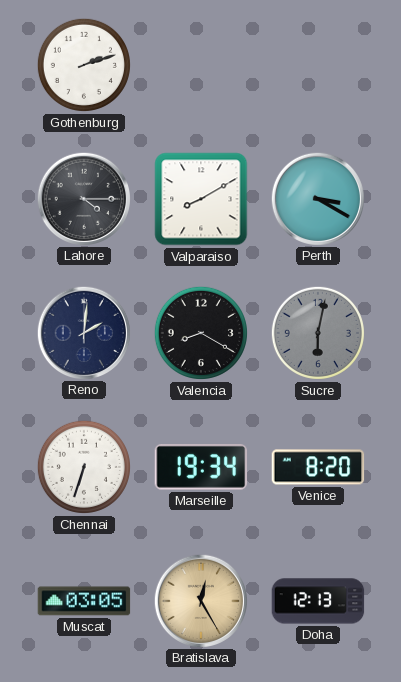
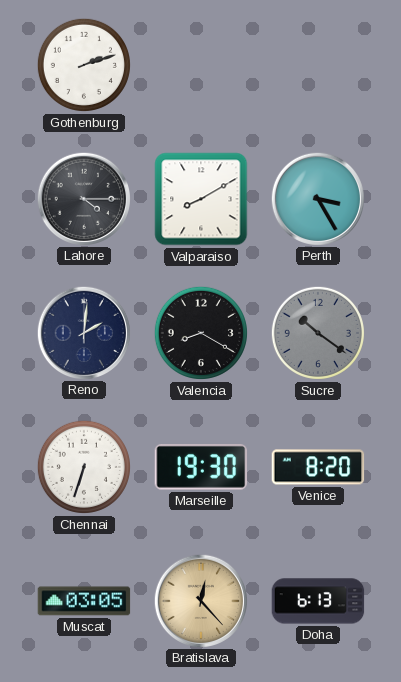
Perth: 3:20 -> 3:25 (317, 198)
Sucre: 6:02 -> 10:21 (318, 333)
Marseille: 19:34 -> 19:30 (201, 468)
Bratislava: 12:25 -> 12:23 (200, 600)
Doha: 12:13 -> 6:13 (318, 601)
